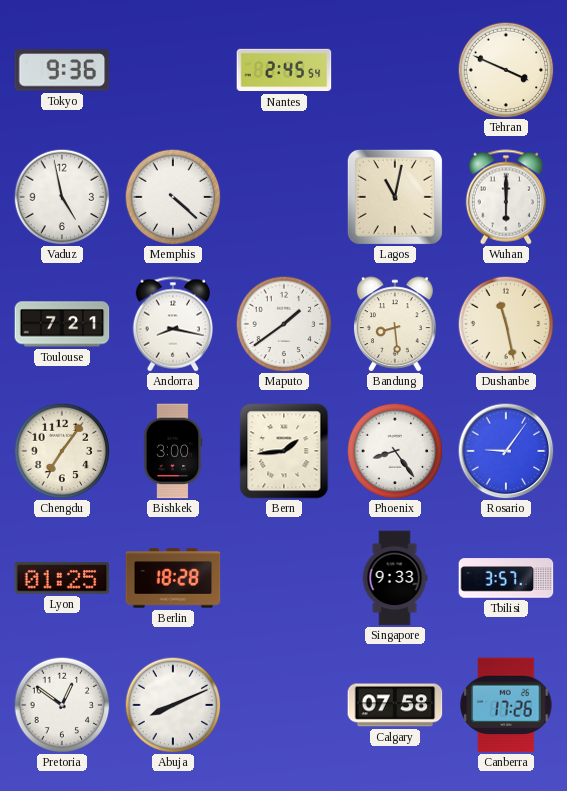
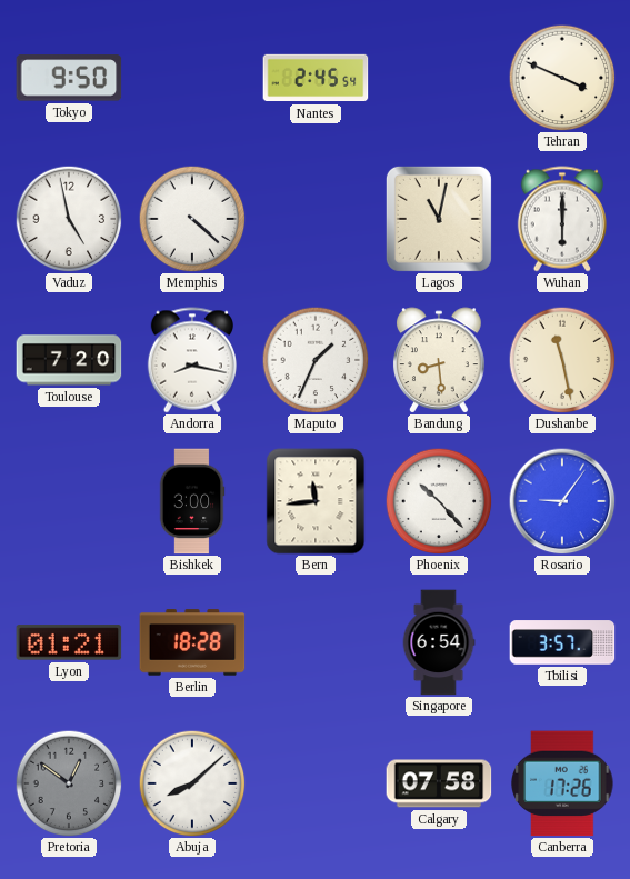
Tokyo: 9:36 -> 9:50 (69, 78)
Toulouse: 7:21 -> 7:20 (69, 360)
Maputo: 1:39 -> 1:34 (316, 360)
Chengdu: 7:06 -> none (62, 451)
Bern: 1:44 -> 11:44 (316, 501)
Phoenix: 8:24 -> 10:23 (439, 501)
Lyon: 01:25 -> 01:21 (69, 642)
Singapore: 9:33 -> 6:54 (439, 642)
Pretoria dial: white -> grey (69, 783)
Abuja: 8:11 -> 8:08 (192, 783)
